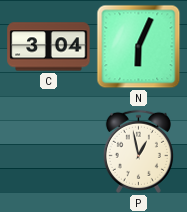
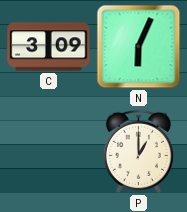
C: 3:04 -> 3:09 (49, 47)
P: 12:58 -> 1:00 (138, 151)
